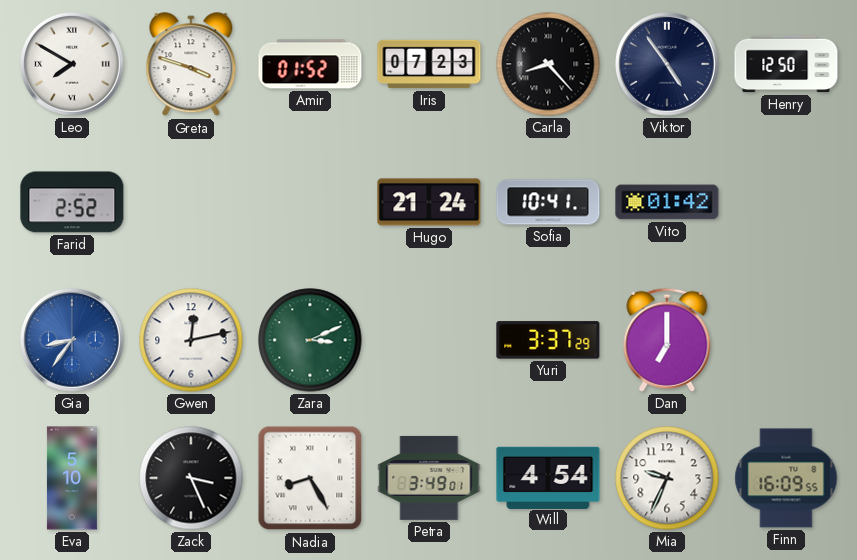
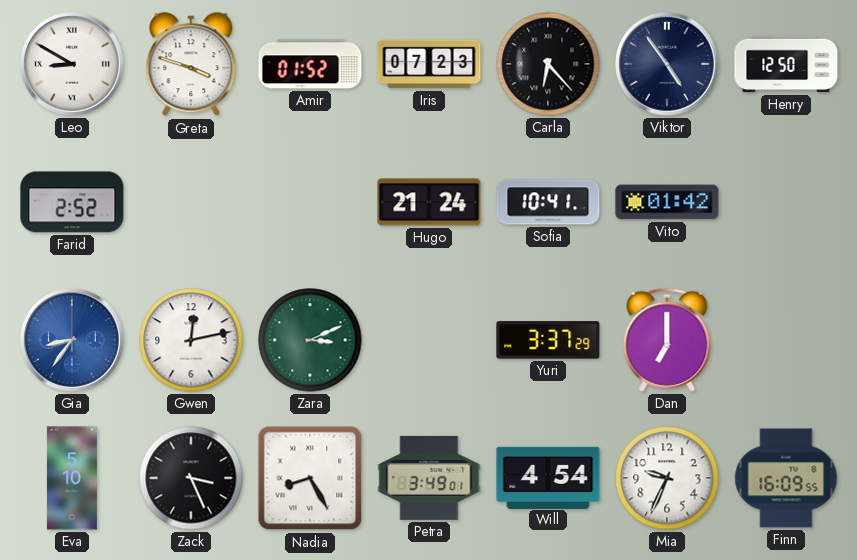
Leo: 7:50 -> 8:50 (73, 65)
Carla: 8:23 -> 6:23 (548, 64)
